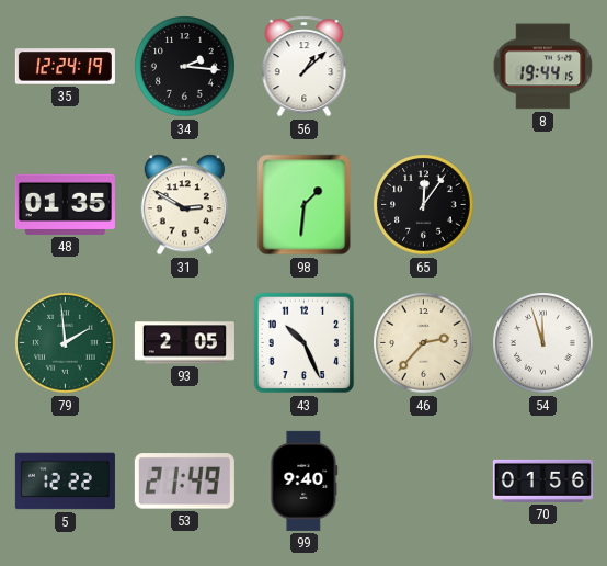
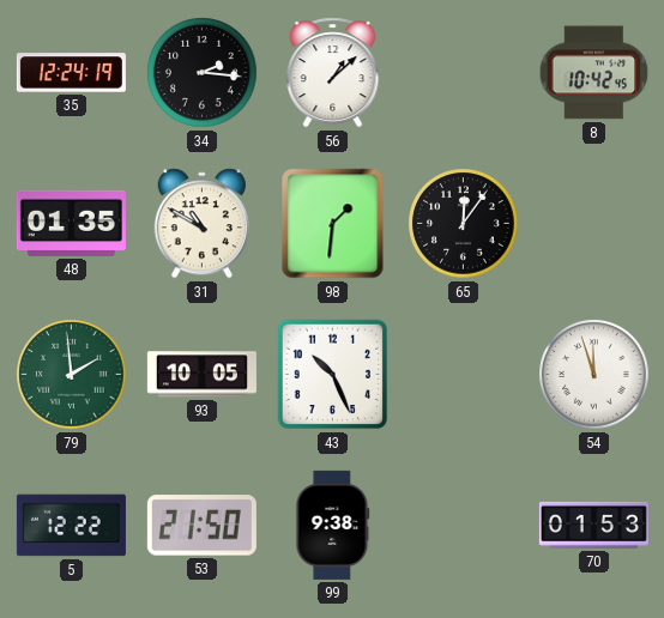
8: 19:44 -> 10:42 (594, 73)
31: 2:50 -> 10:50 (201, 224)
93: 2:05 -> 10:05 (201, 375)
46: 2:37 -> none (424, 343)
53: 21:49 -> 21:50 (201, 526)
99: 9:40 -> 9:38 (333, 525)
70: 01:56 -> 01:53 (593, 525)
